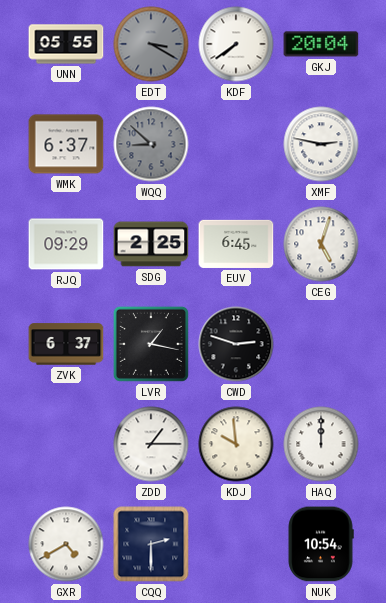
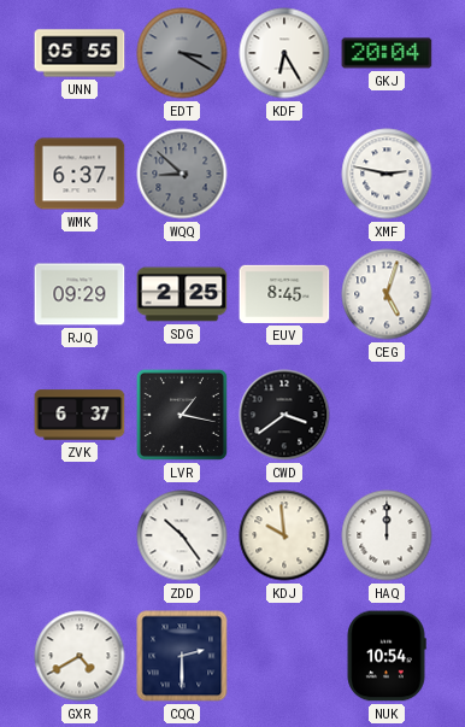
KDF: 7:39 -> 6:25 (284, 53)
EUV: 6:45 -> 8:45 (284, 294)
CWD: 2:48 -> 3:39 (284, 415)
ZDD: 1:15 -> 10:24 (182, 535)
